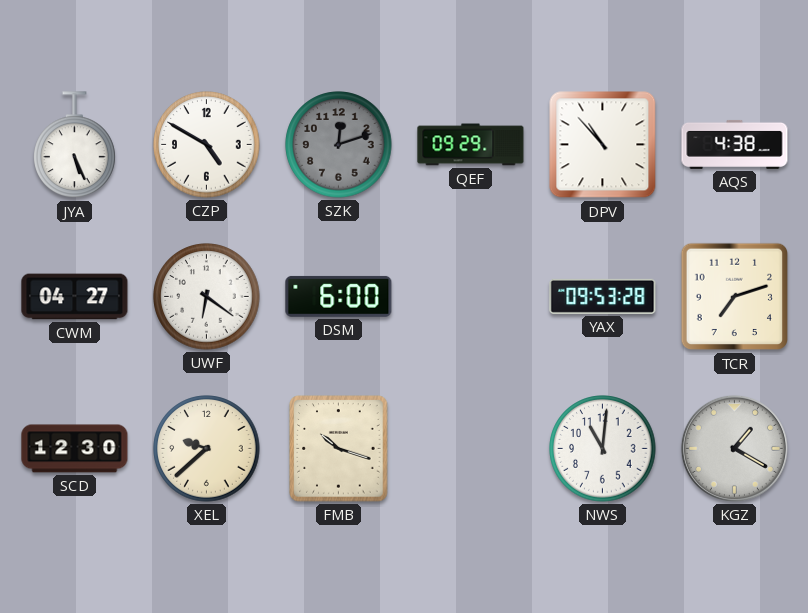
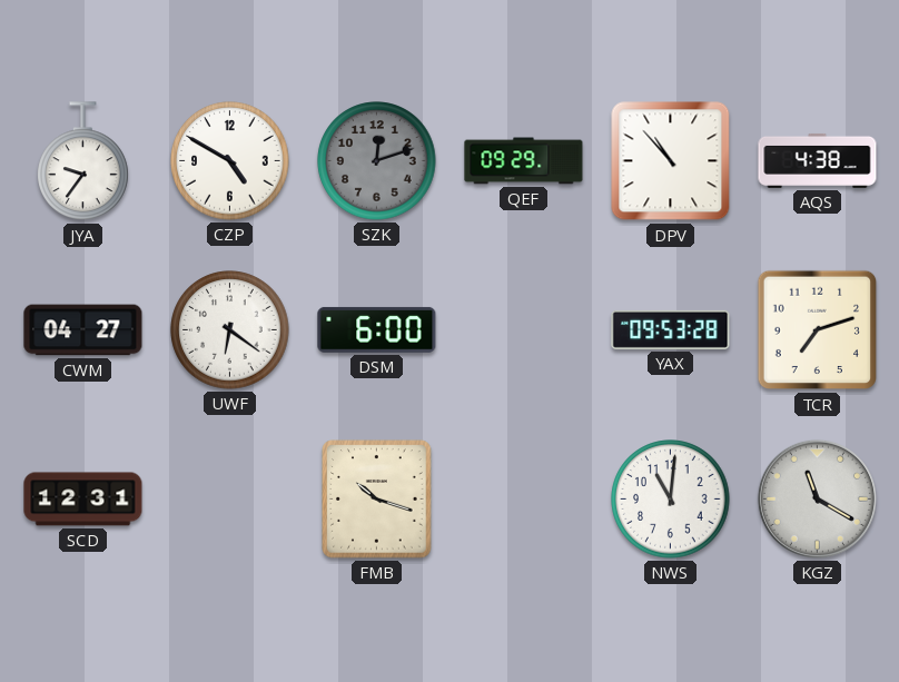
JYA: 5:26 -> 9:36 (83, 161)
SCD: 12:30 -> 12:31 (83, 500)
XEL: 9:38 -> none (207, 449)
KGZ: 1:20 -> 11:20 (817, 498)
